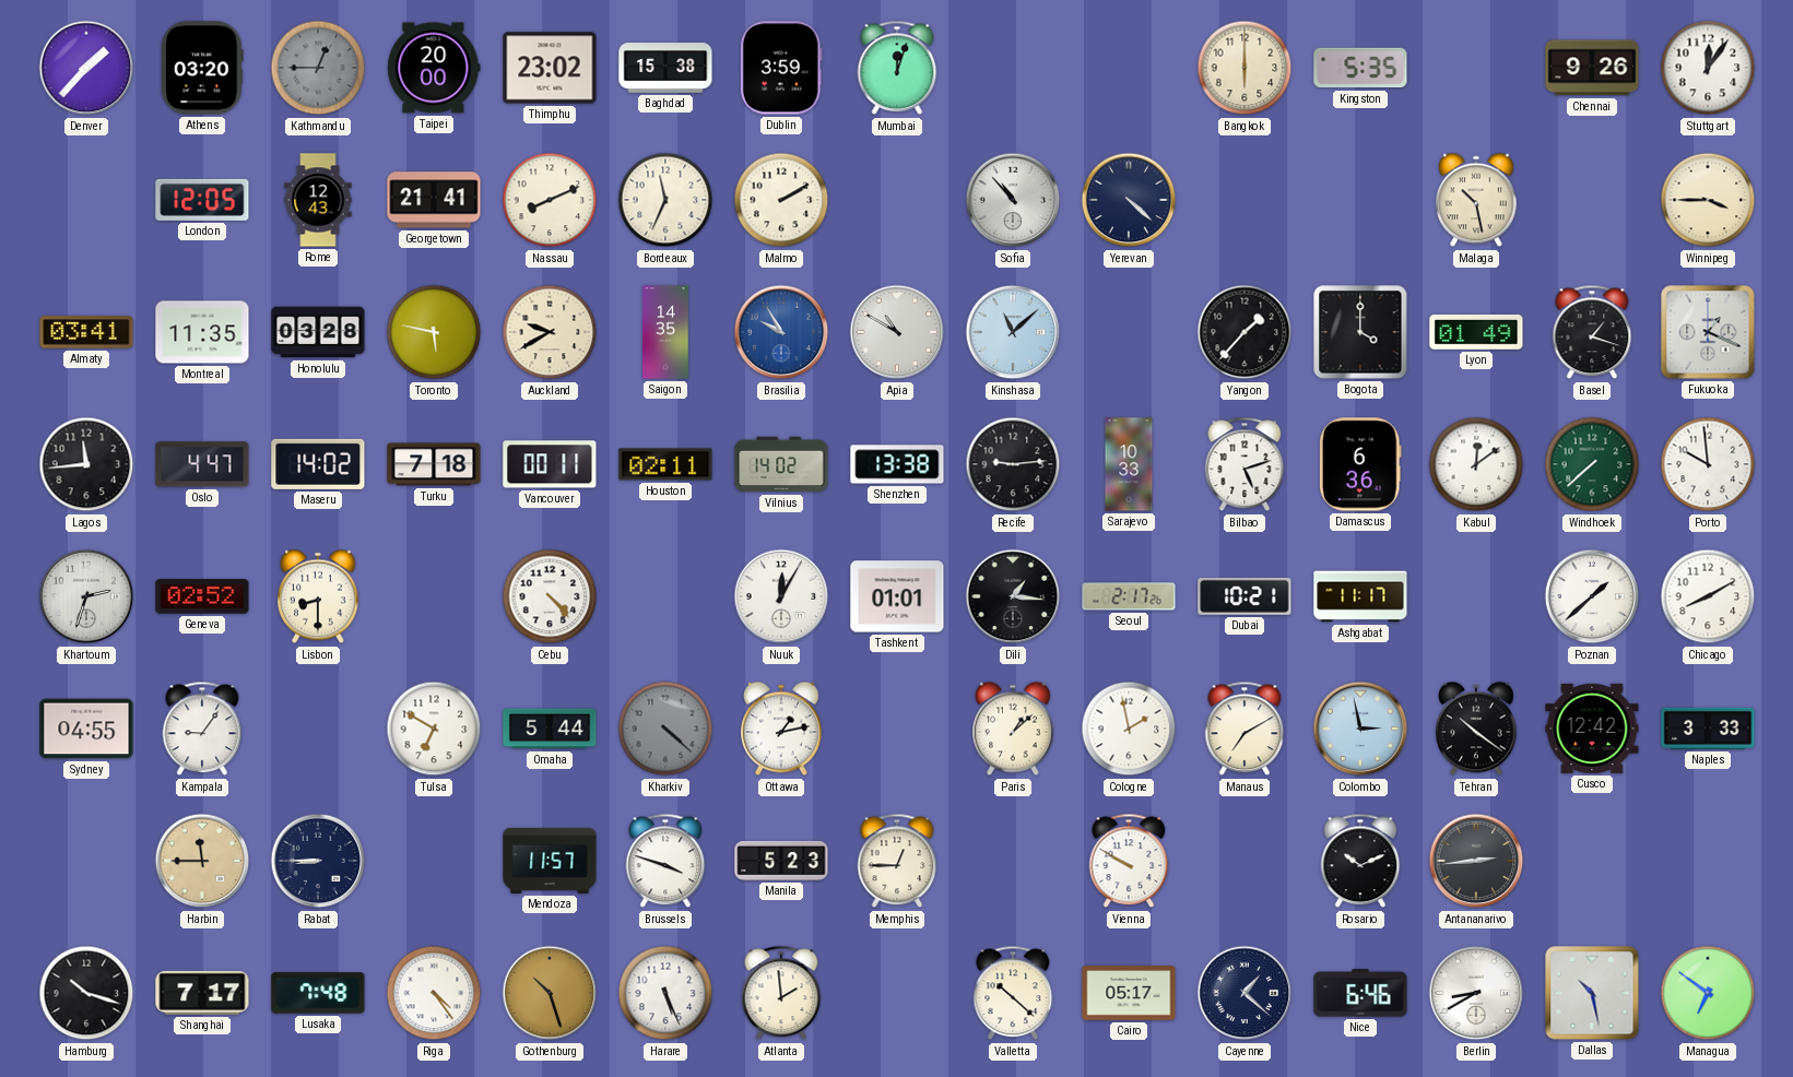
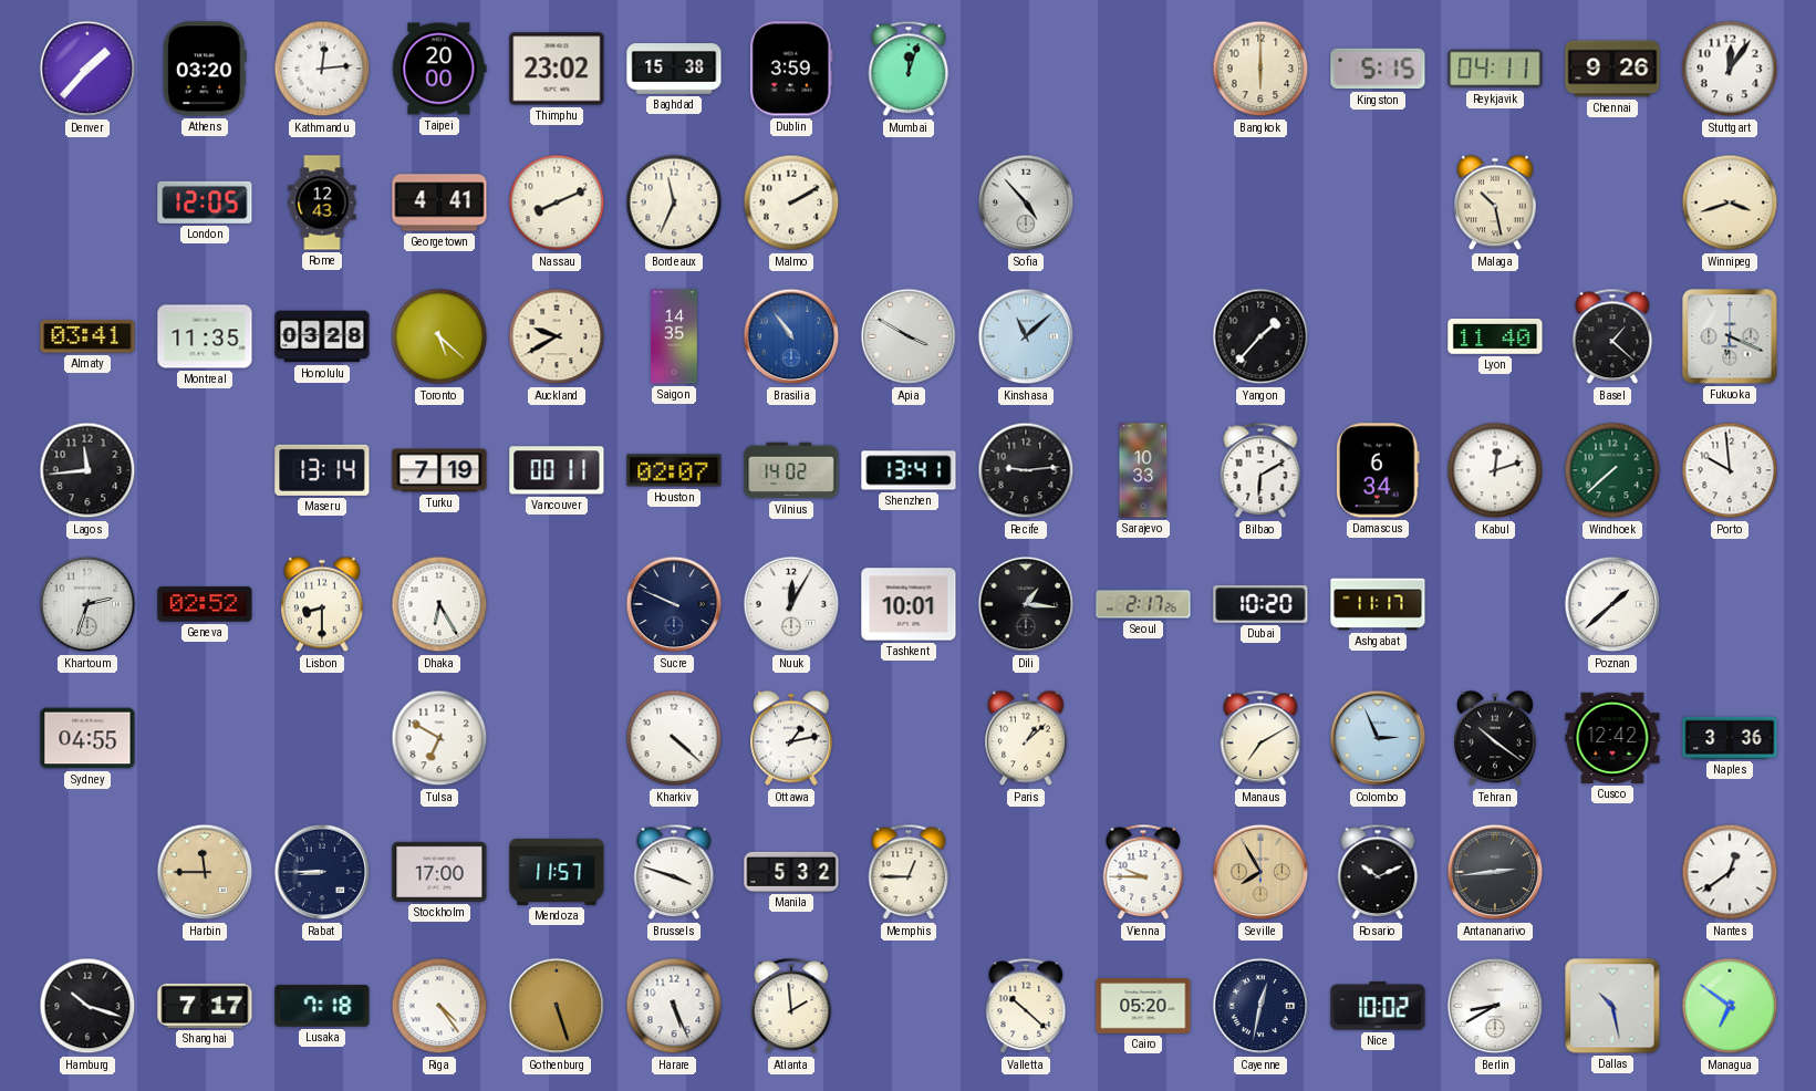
Kathmandu: 12:45 -> 12:14 (322, 69)
Kathmandu dial: grey -> white (322, 69)
Kingston: 5:35 -> 5:15 (1378, 69)
Reykjavik: none -> 04:11 (1495, 69)
Georgetown: 21:41 -> 4:41 (439, 202)
Sofia: 10:53 -> 4:53 (1026, 202)
Yerevan: 4:22 -> none (1129, 200)
Winnipeg: 3:45 -> 3:42 (1730, 202)
Toronto: 5:47 -> 5:22 (439, 336)
Brasilia: 9:55 -> 10:54 (791, 336)
Apia: 10:50 -> 3:50 (909, 336)
Bogota: 4:00 -> none (1360, 332)
Lyon: 01:49 -> 11:40 (1495, 336)
Basel: 1:18 -> 1:22 (1612, 336)
Fukuoka: 1:19 -> 6:19 (1730, 336)
Oslo: 4:47 -> none (202, 464)
Maseru: 14:02 -> 13:14 (322, 470)
Turku: 7:18 -> 7:19 (439, 470)
Houston: 02:11 -> 02:07 (674, 470)
Shenzhen: 13:38 -> 13:41 (909, 470)
Bilbao: 5:12 -> 6:10 (1260, 470)
Damascus: 6:36 -> 6:34 (1378, 470)
Kabul: 12:09 -> 12:12 (1495, 470)
Dhaka: none -> 6:25 (439, 604)
Cebu: 4:23 -> none (550, 596)
Sucre: none -> 9:49 (674, 604)
Tashkent: 01:01 -> 10:01 (909, 604)
Dubai: 10:21 -> 10:20 (1260, 604)
Chicago: 8:10 -> none (1708, 596)
Kampala: 9:06 -> none (202, 729)
Omaha: 5:44 -> none (550, 729)
Kharkiv dial: grey -> white (674, 738)
Cologne: 1:58 -> none (1129, 729)
Colombo: 2:58 -> 2:56 (1378, 738)
Naples: 3:33 -> 3:36 (1730, 738)
Stockholm: none -> 17:00 (439, 872)
Manila: 5:23 -> 5:32 (791, 872)
Vienna: 9:50 -> 9:45 (1143, 872)
Seville: none -> 7:55 (1260, 872)
Nantes: none -> 12:39 (1730, 872)
Lusaka: 7:48 -> 7:18 (322, 1006)
Gothenburg: 10:27 -> 5:27 (557, 1006)
Cairo: 05:17 -> 05:20 (1143, 1006)
Cayenne: 1:22 -> 12:32 (1260, 1006)
Nice: 6:46 -> 10:02 (1378, 1006)
